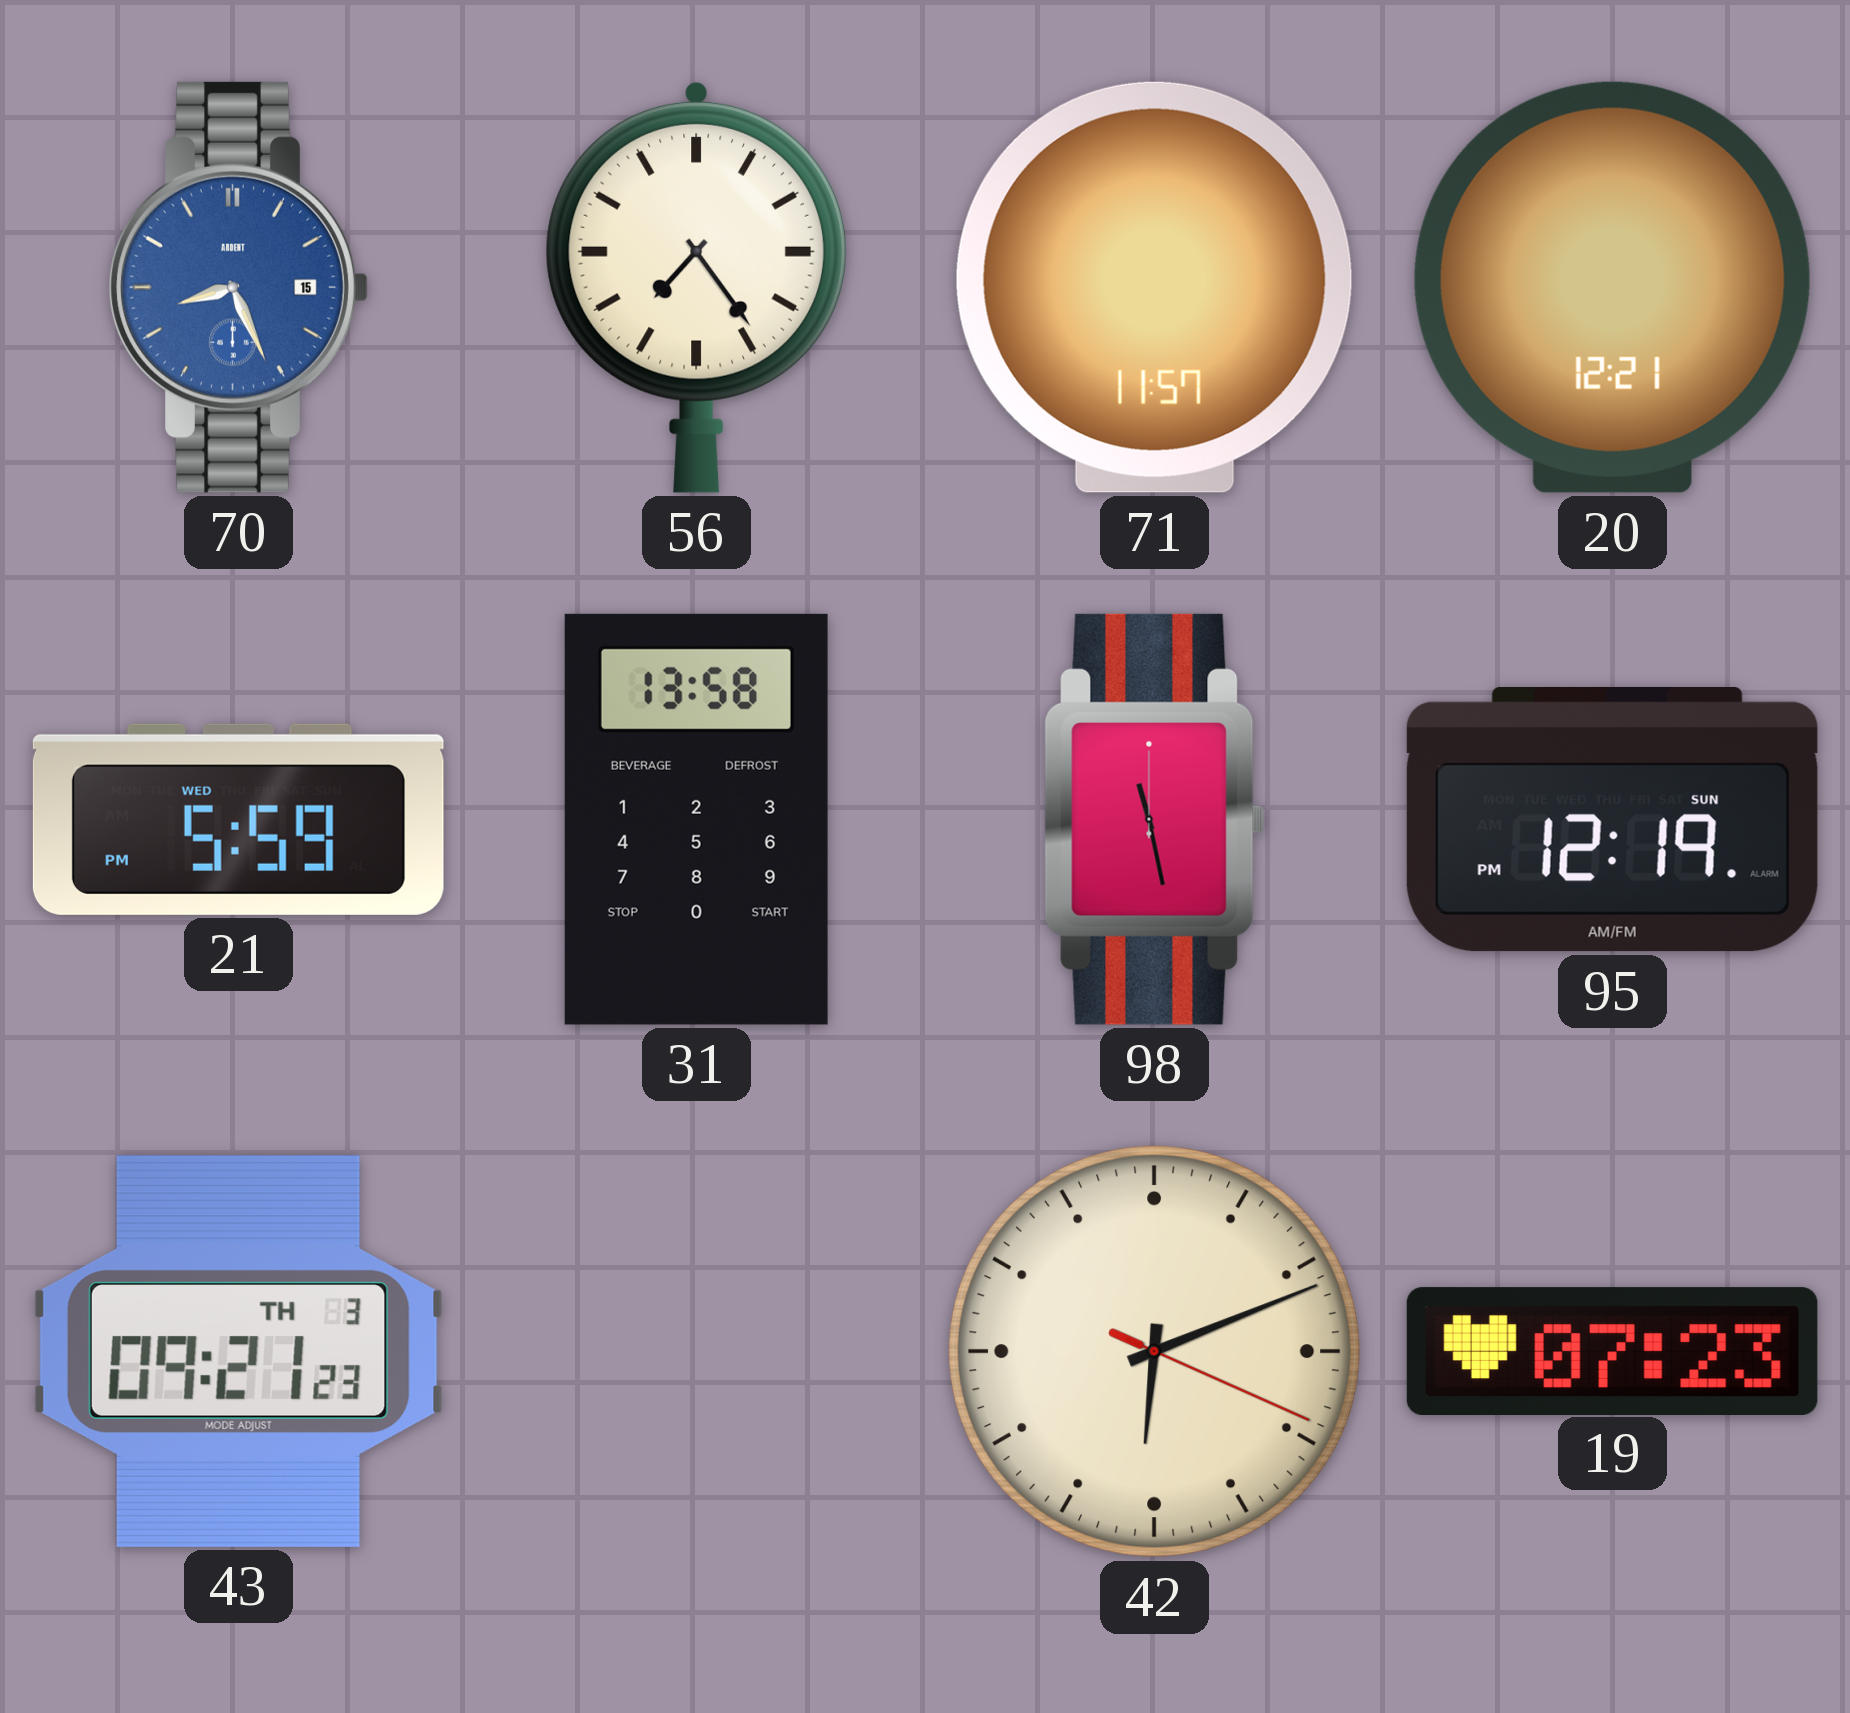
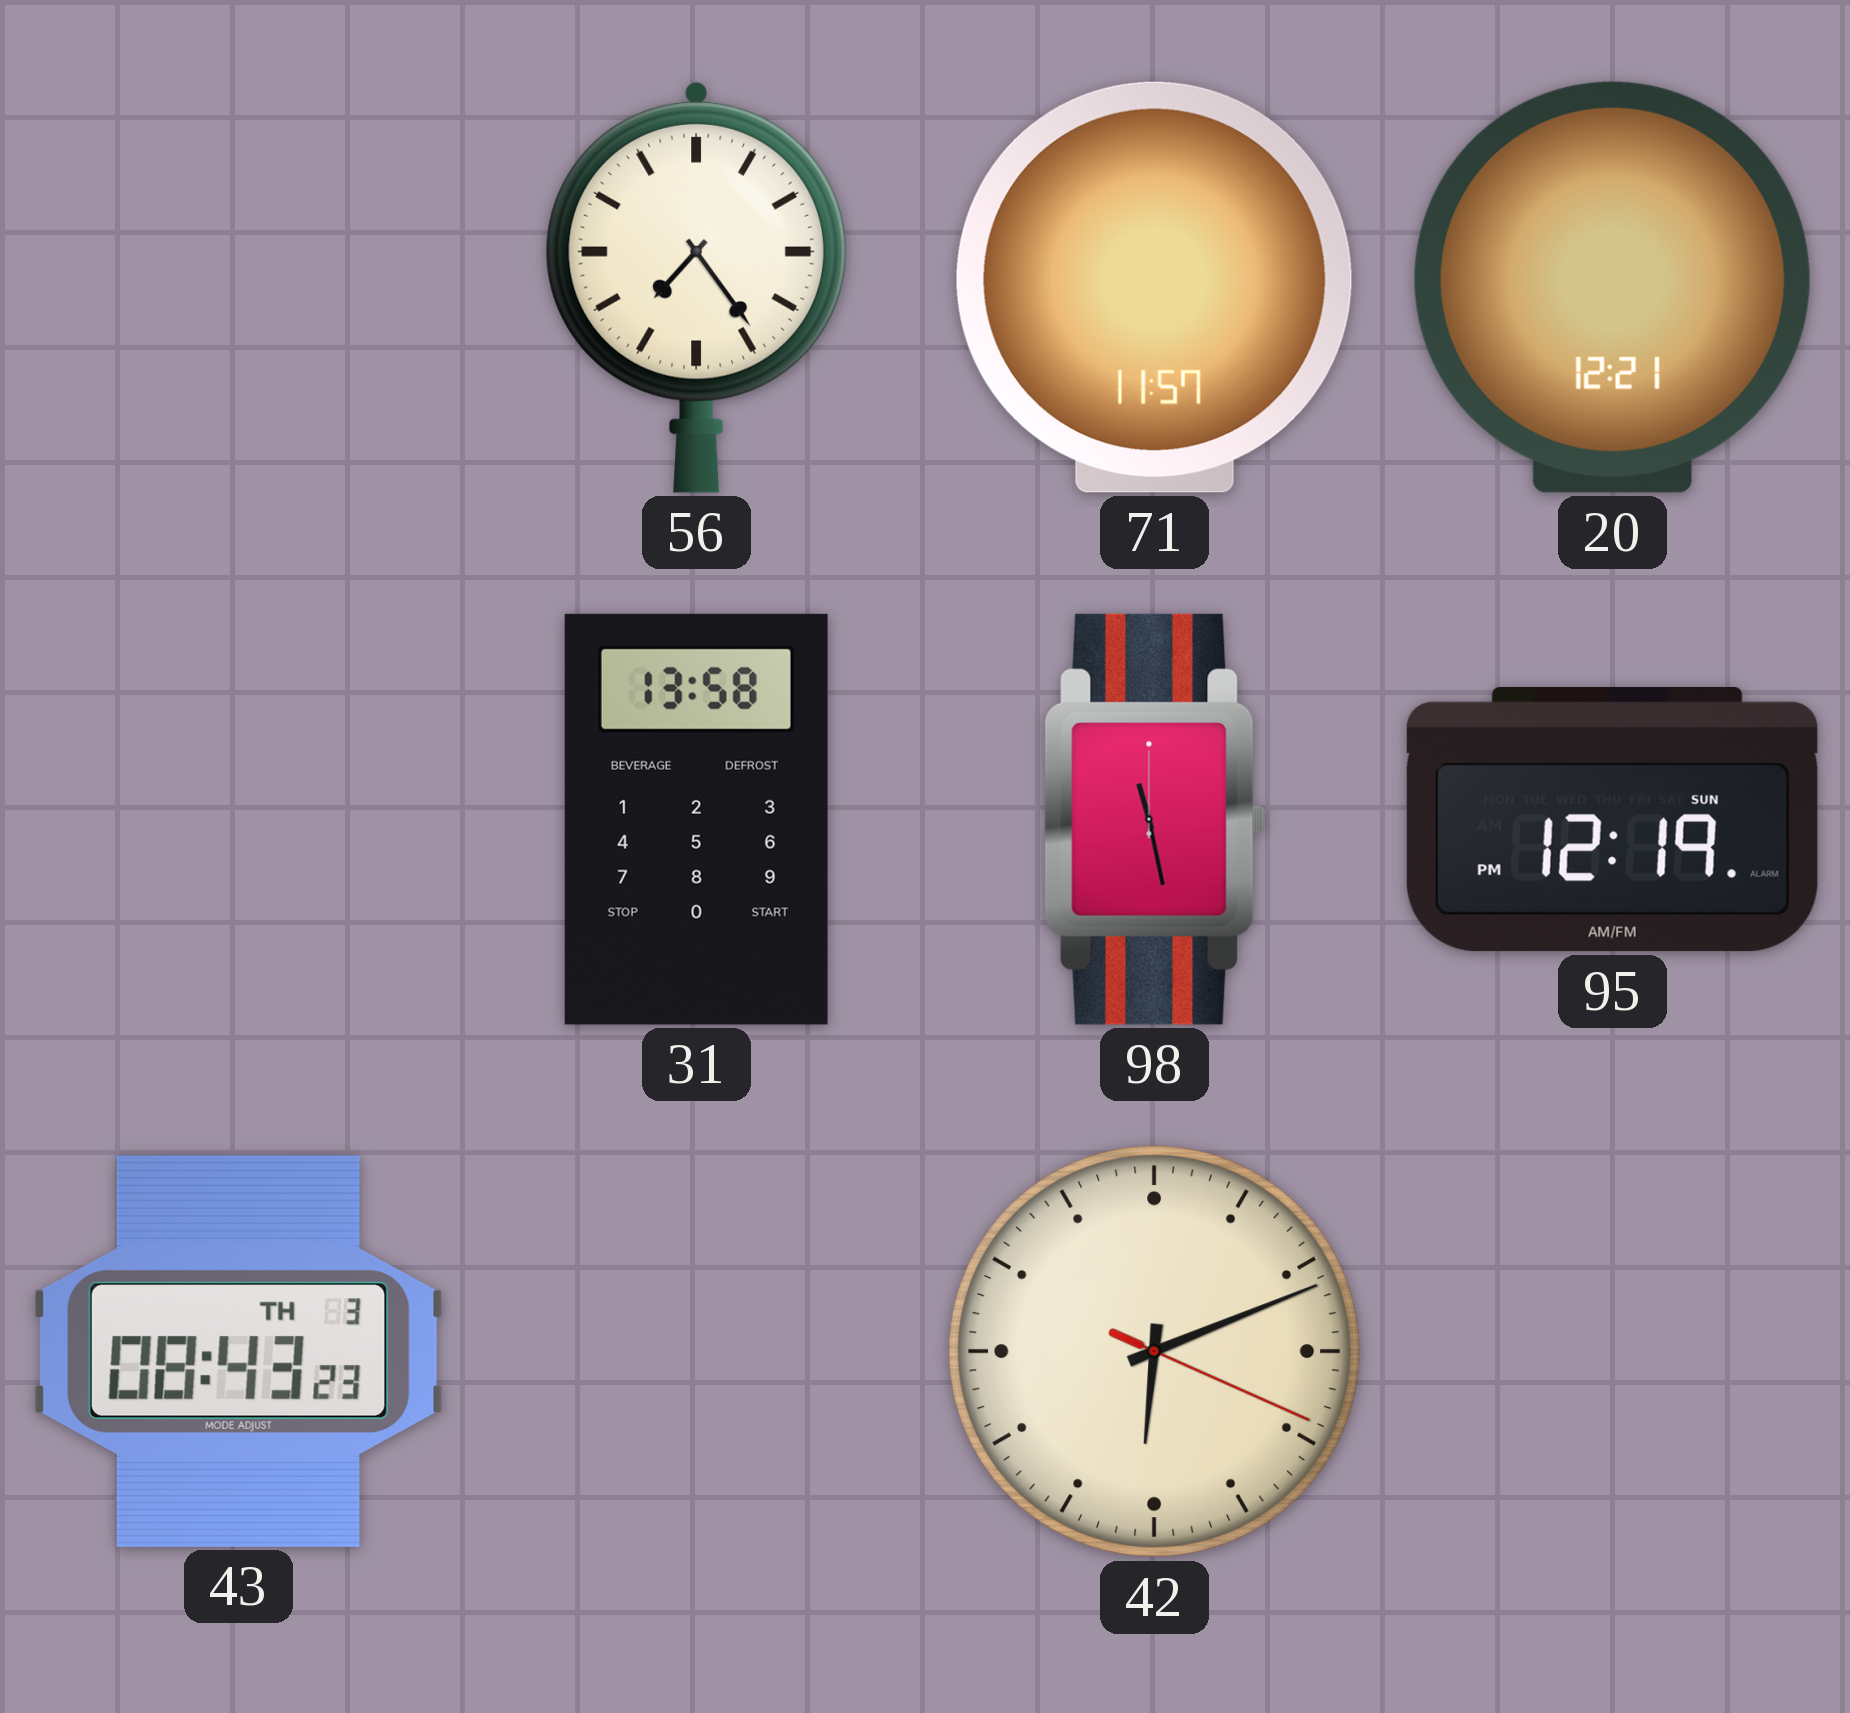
70: 8:26 -> none (238, 287)
21: 5:59 -> none (238, 819)
43: 09:21 -> 08:43 (238, 1351)
19: 07:23 -> none (1612, 1351)
